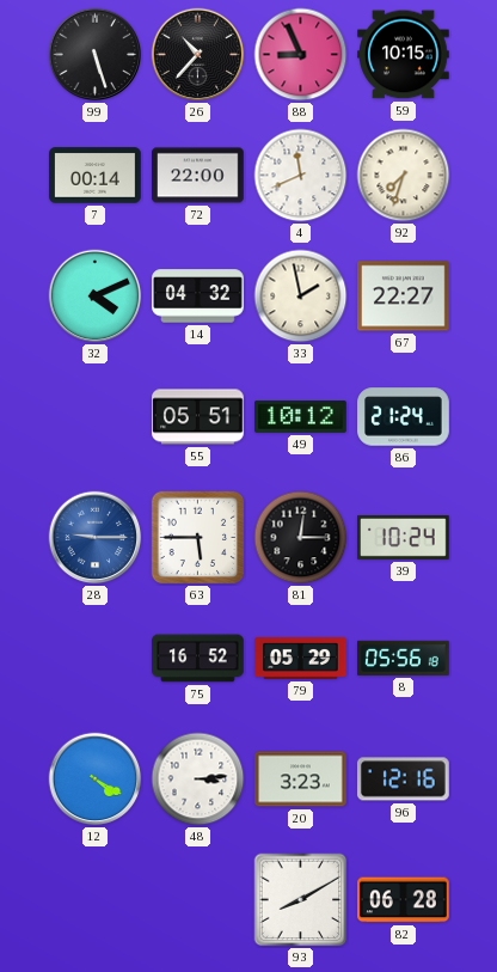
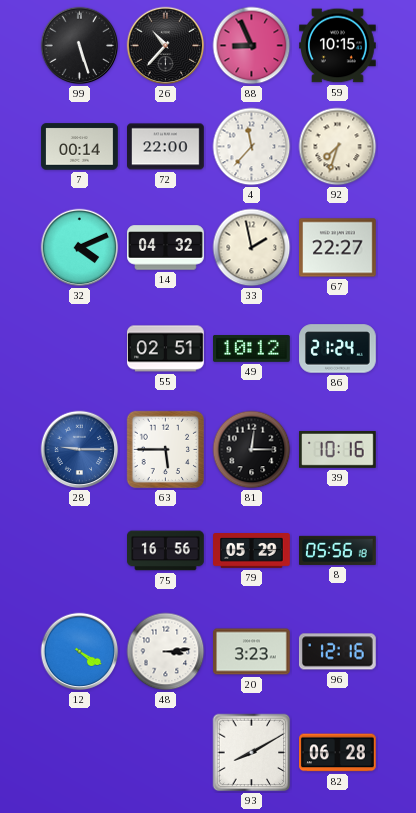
4: 11:41 -> 11:37 (252, 147)
55: 05:51 -> 02:51 (166, 349)
39: 10:24 -> 10:16 (338, 449)
75: 16:52 -> 16:56 (166, 551)
